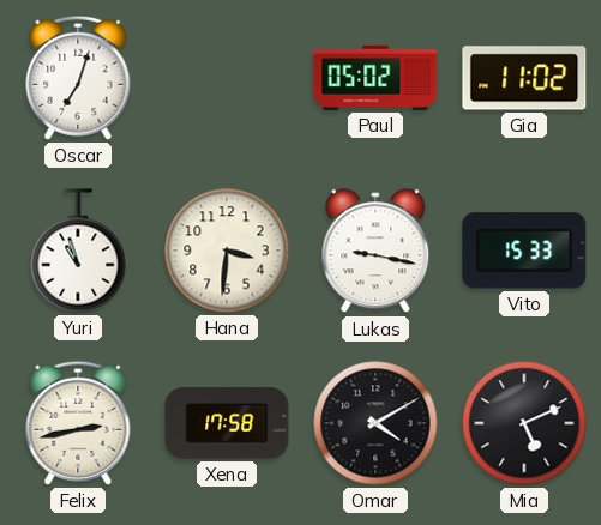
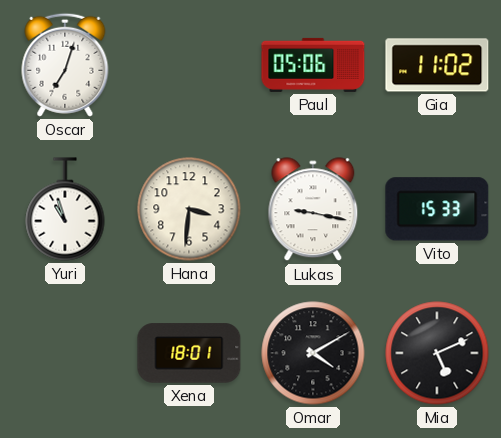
Paul: 05:02 -> 05:06 (313, 65)
Felix: 2:43 -> none (78, 423)
Xena: 17:58 -> 18:01 (189, 353)
